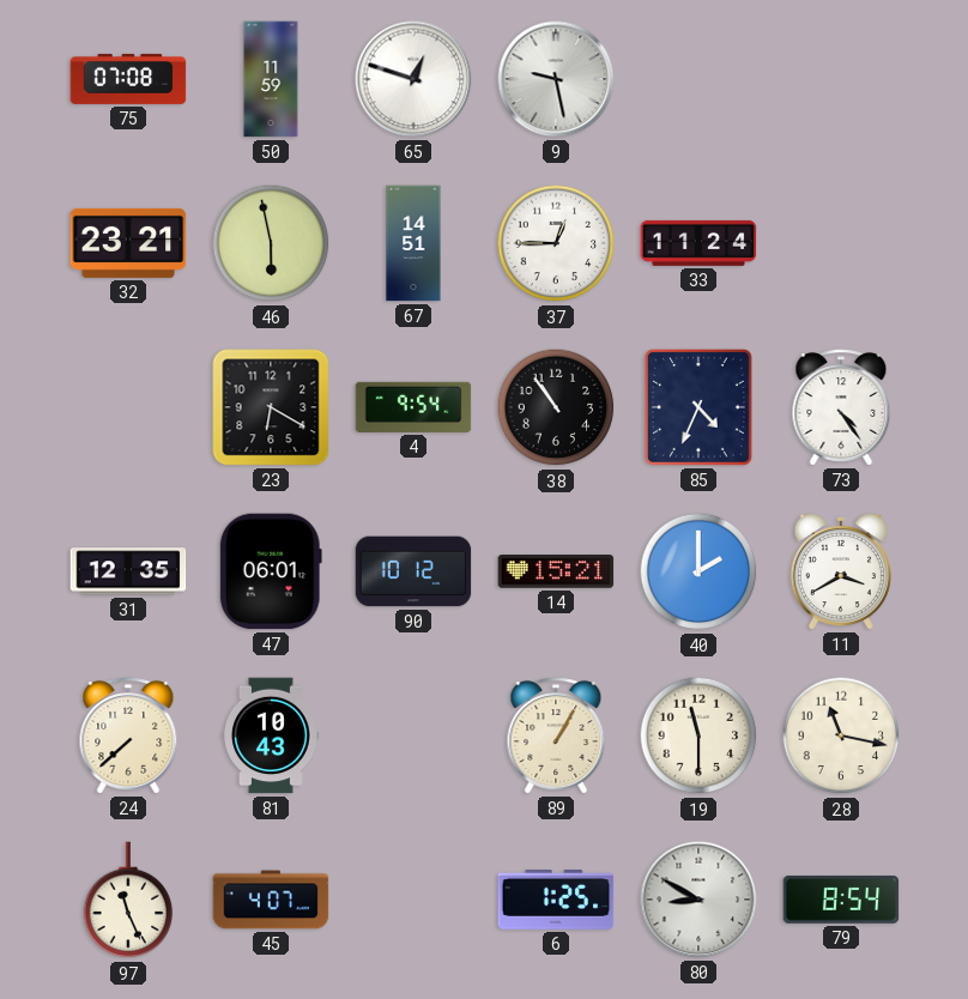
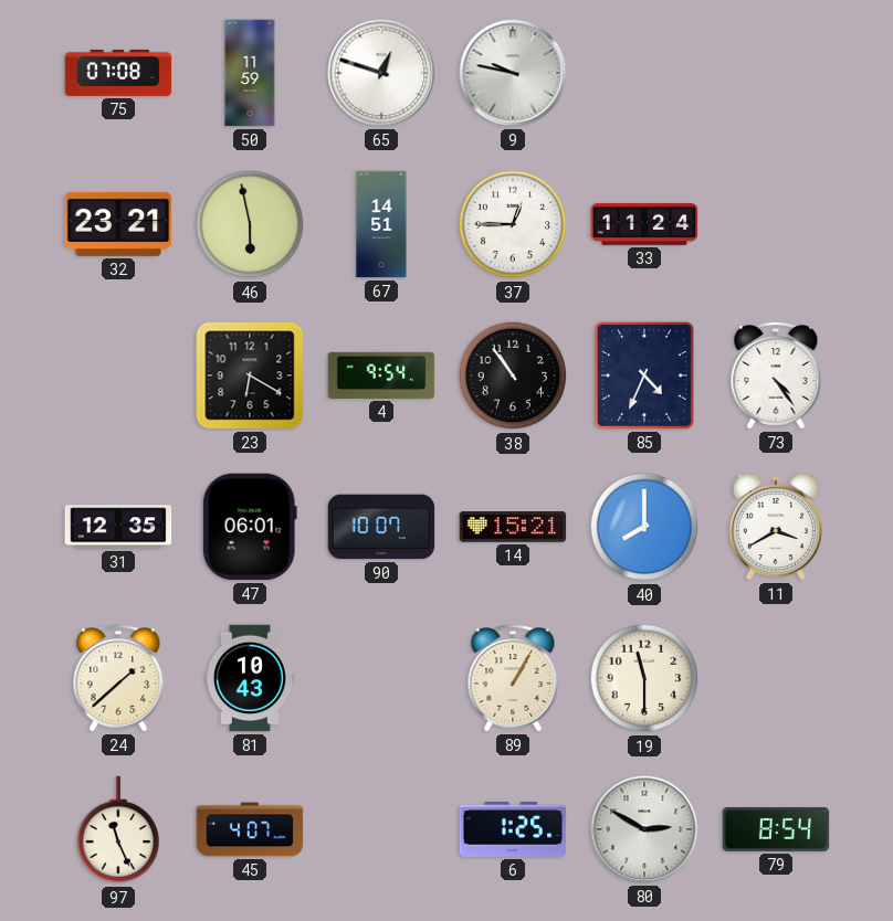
9: 9:28 -> 9:47 (513, 73)
90: 10:12 -> 10:07 (381, 527)
40: 2:00 -> 8:00 (644, 527)
24: 7:38 -> 1:38 (118, 678)
28: 11:17 -> none (841, 735)
80: 8:50 -> 2:50 (644, 829)
